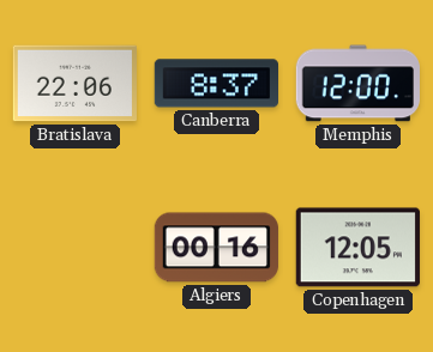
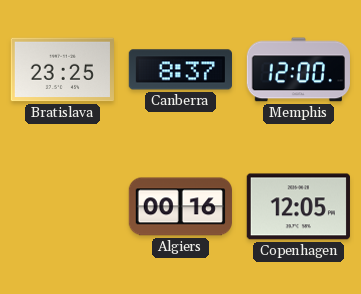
Bratislava: 22:06 -> 23:25 (62, 70)
